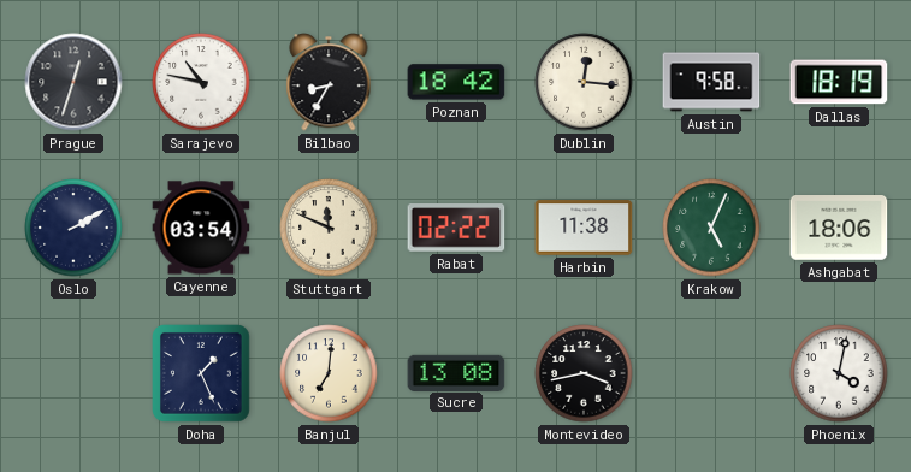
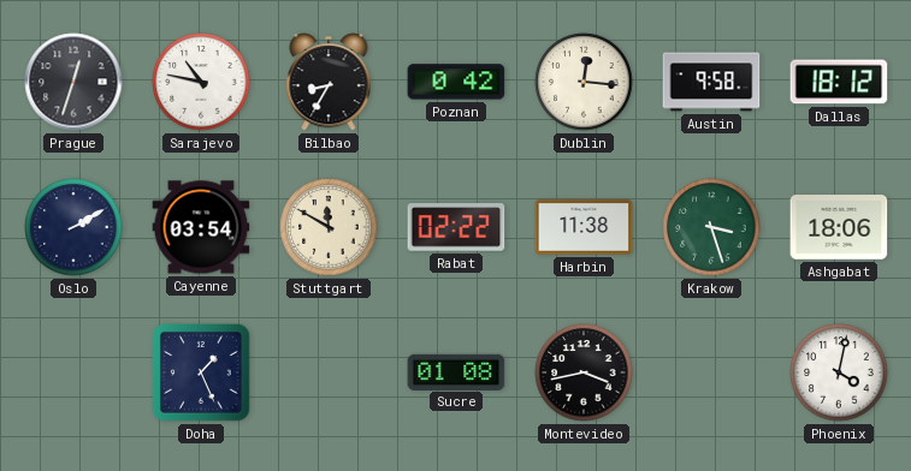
Poznan: 18:42 -> 0:42 (456, 82)
Dallas: 18:19 -> 18:12 (839, 82)
Stuttgart: 11:49 -> 11:50 (329, 227)
Krakow: 5:04 -> 3:27 (711, 227)
Banjul: 7:01 -> none (329, 373)
Sucre: 13:08 -> 01:08 (456, 371)
